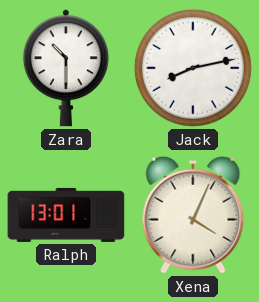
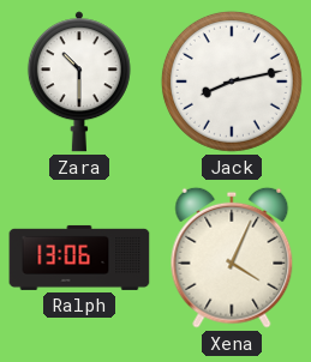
Ralph: 13:01 -> 13:06 (79, 258)
